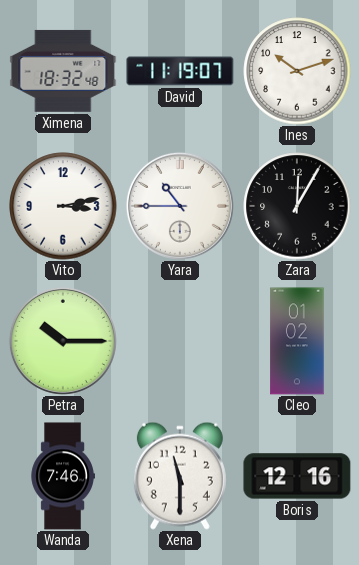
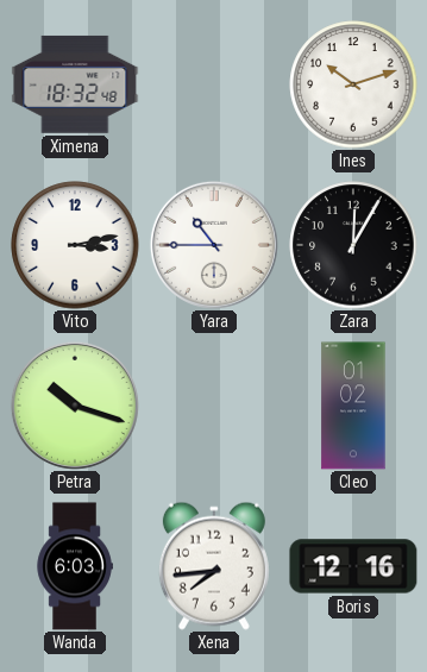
David: 11:19 -> none (180, 71)
Petra: 10:15 -> 10:18 (75, 406)
Wanda: 7:46 -> 6:03 (75, 566)
Xena: 11:30 -> 7:44 (214, 566)
